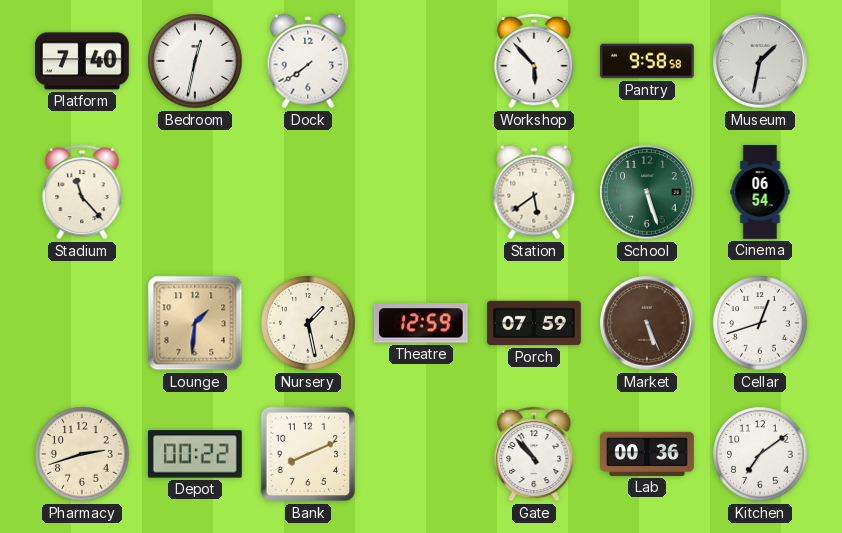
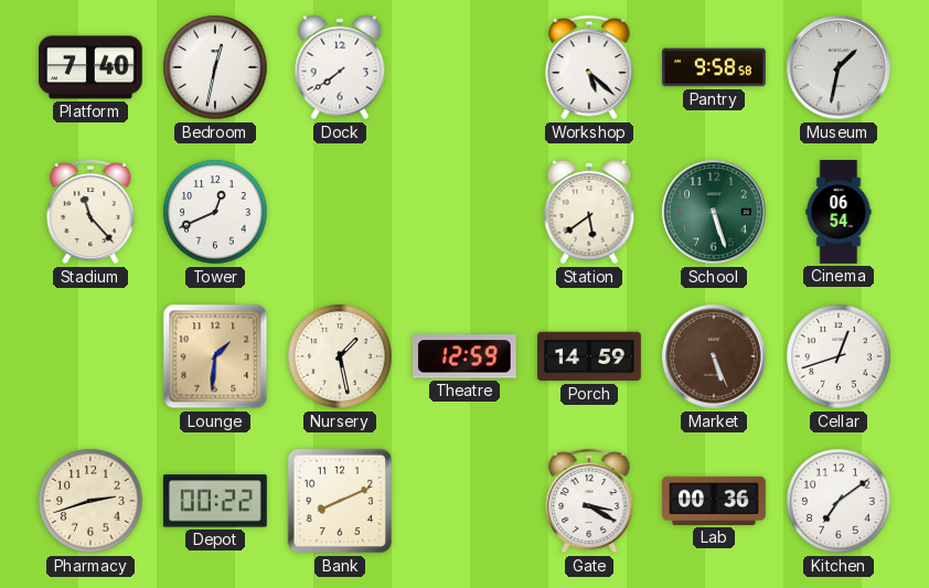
Workshop: 5:53 -> 5:22 (589, 67)
Tower: none -> 12:41 (215, 212)
Porch: 07:59 -> 14:59 (589, 356)
Gate: 10:53 -> 3:20 (589, 501)
